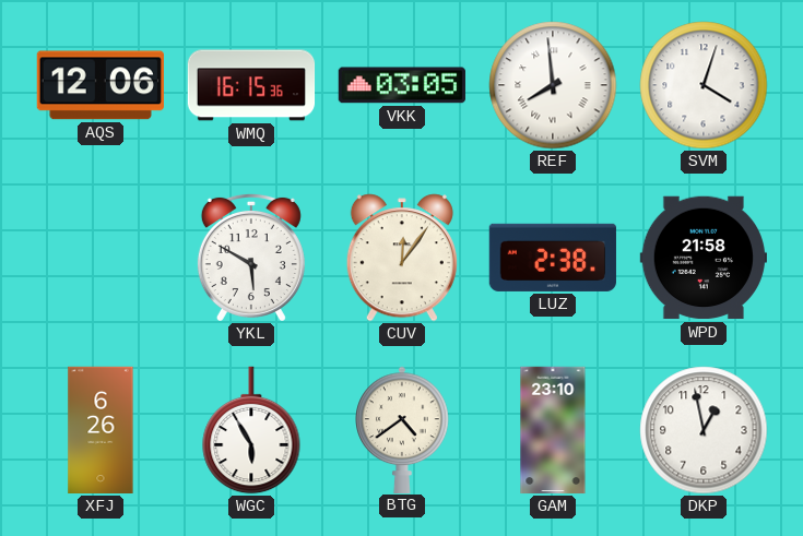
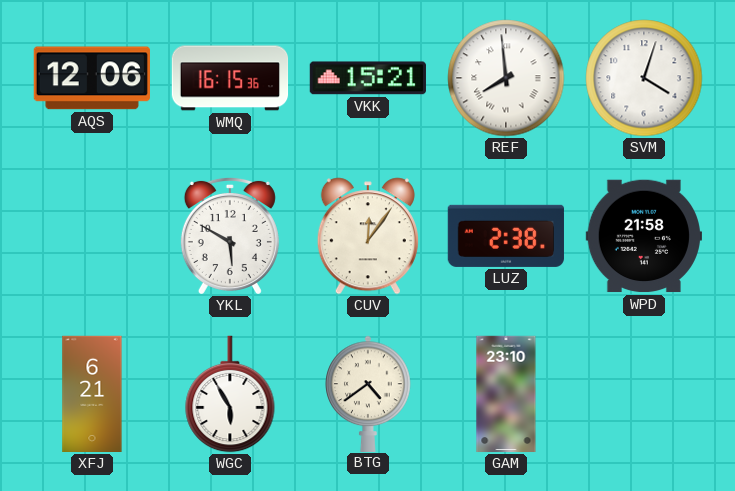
VKK: 03:05 -> 15:21 (368, 78)
XFJ: 6:26 -> 6:21 (92, 394)
DKP: 12:58 -> none (704, 430)
